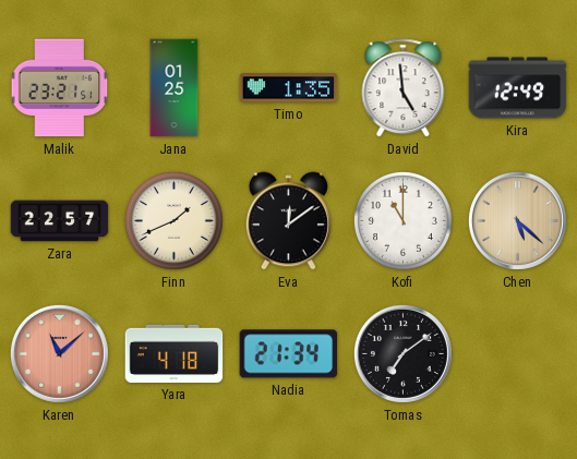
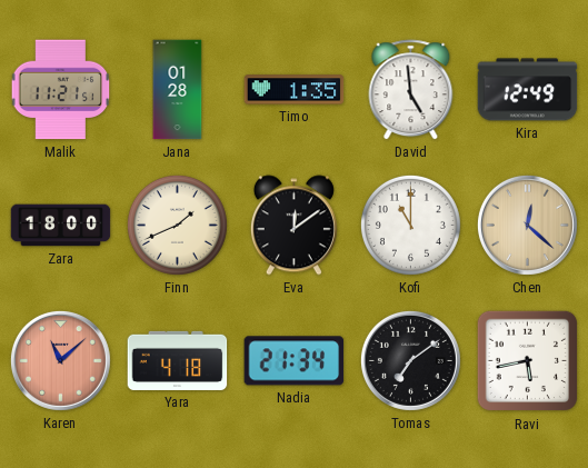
Malik: 23:21 -> 11:21 (61, 90)
Jana: 01:25 -> 01:28 (178, 90)
Zara: 22:57 -> 18:00 (61, 226)
Chen: 5:22 -> 12:22 (527, 225)
Ravi: none -> 5:43 (528, 361)
